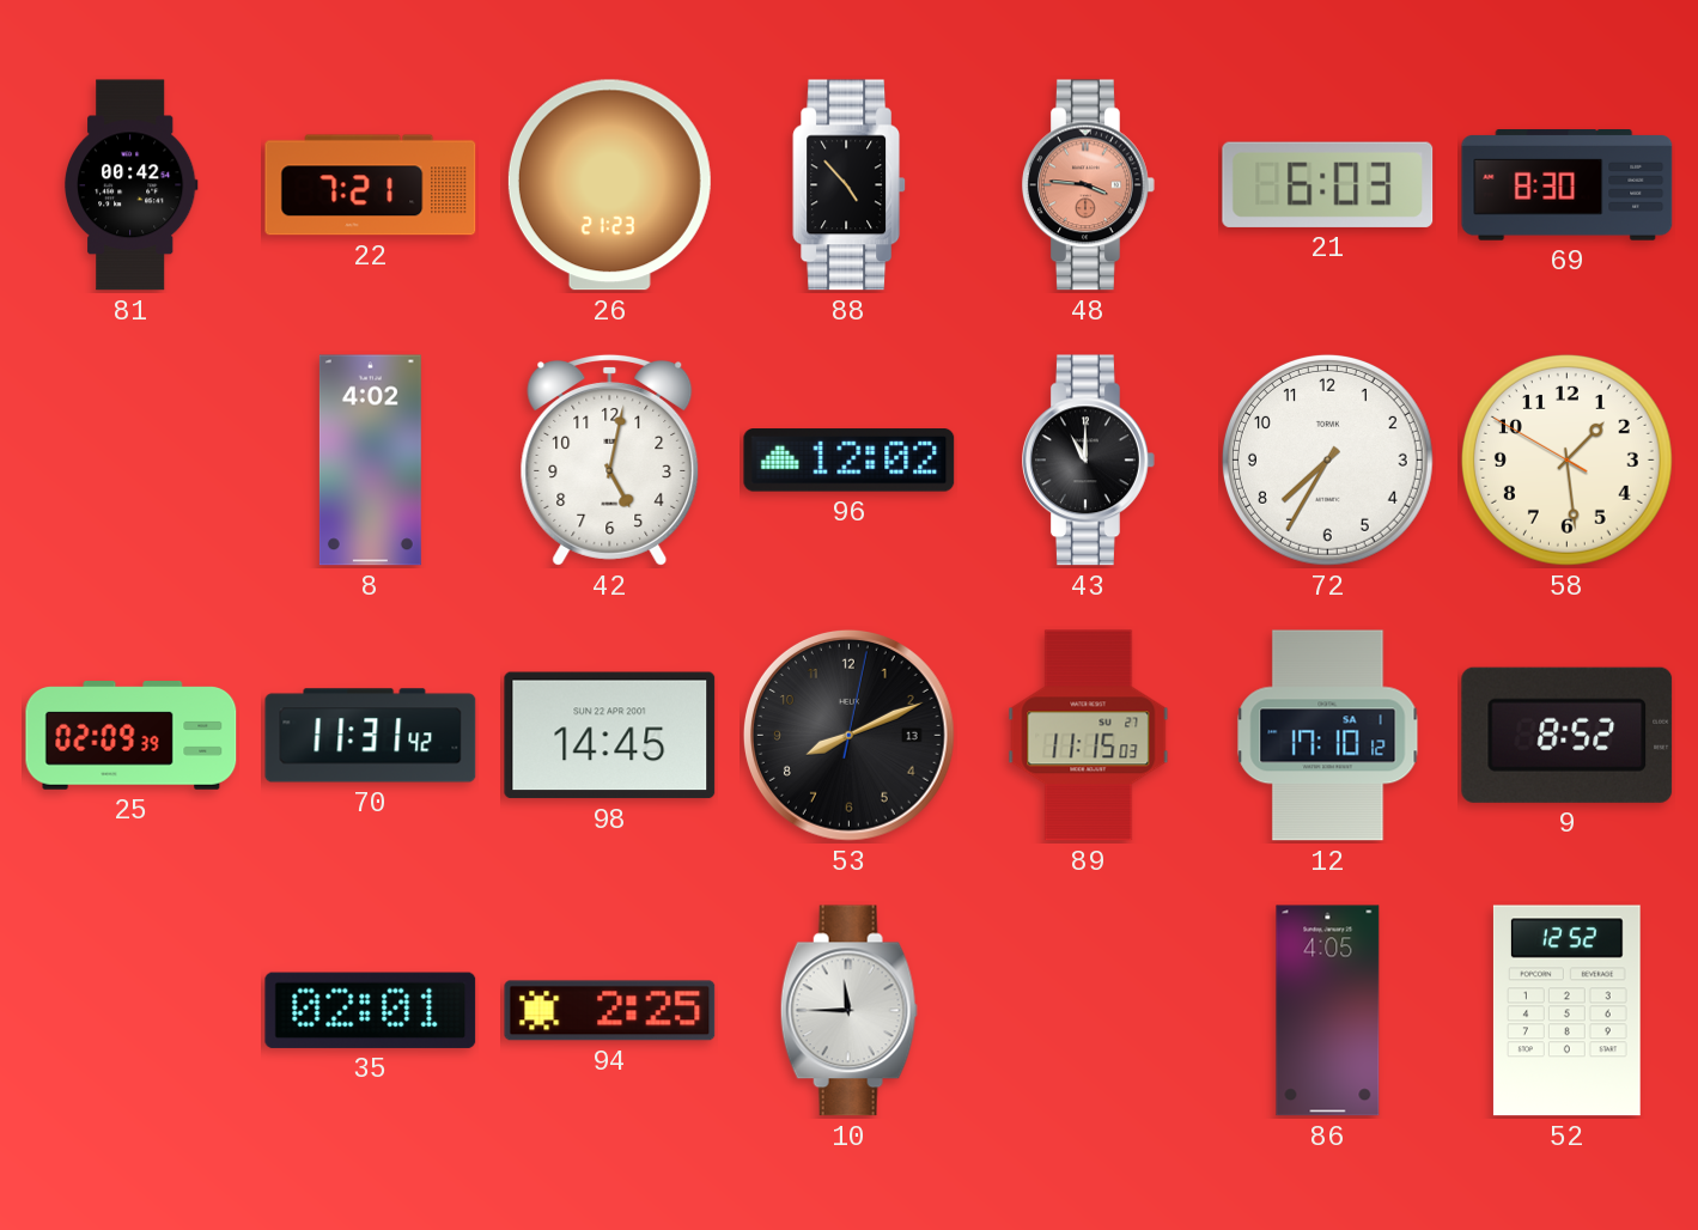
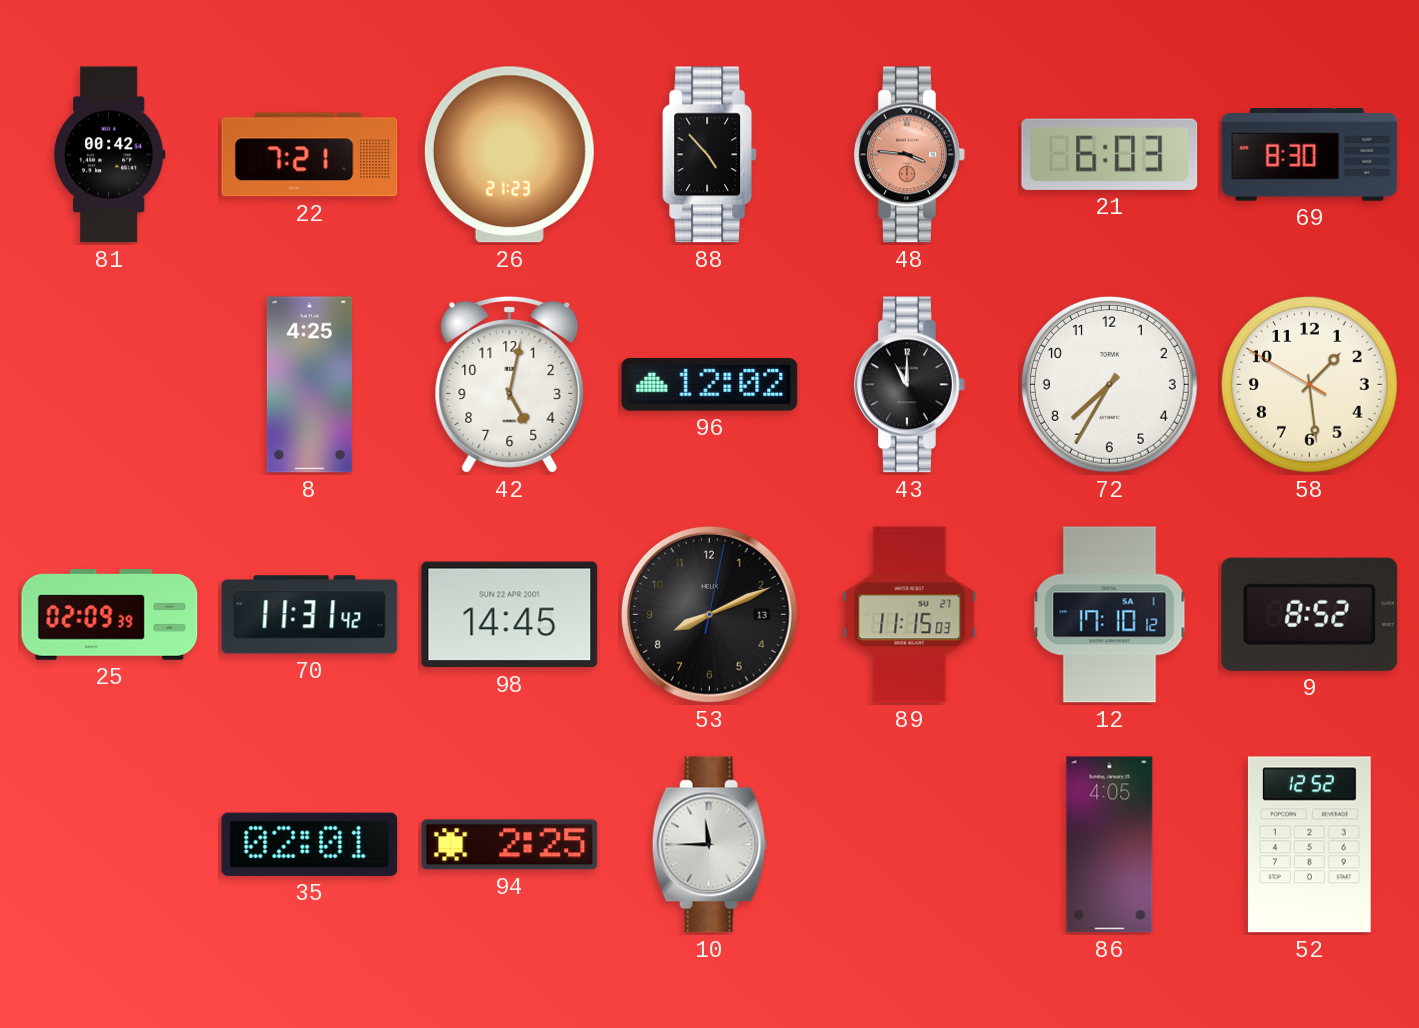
8: 4:02 -> 4:25 (309, 385)
